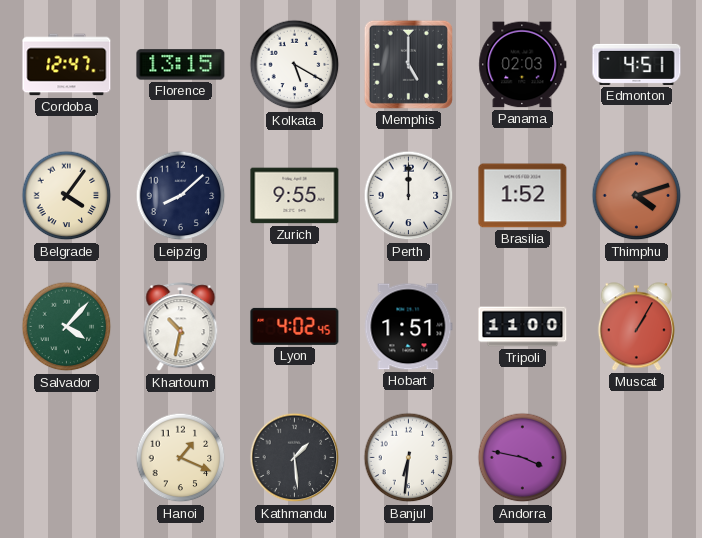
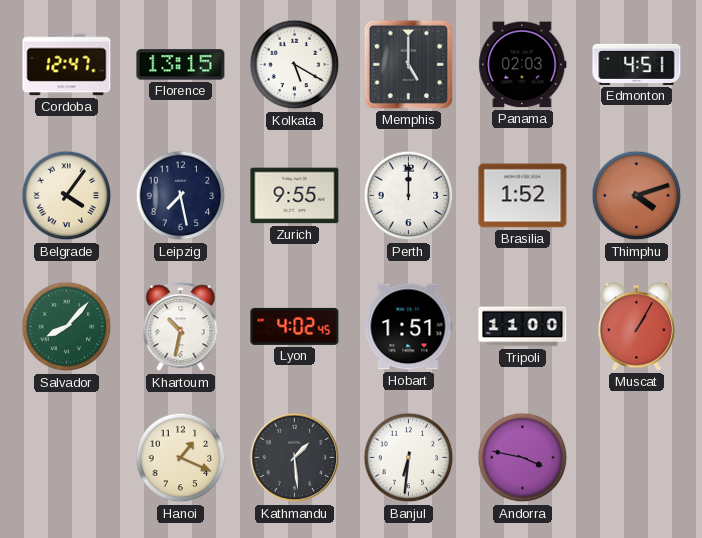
Leipzig: 8:08 -> 7:28 (181, 196)
Salvador: 4:07 -> 8:07 (67, 327)
